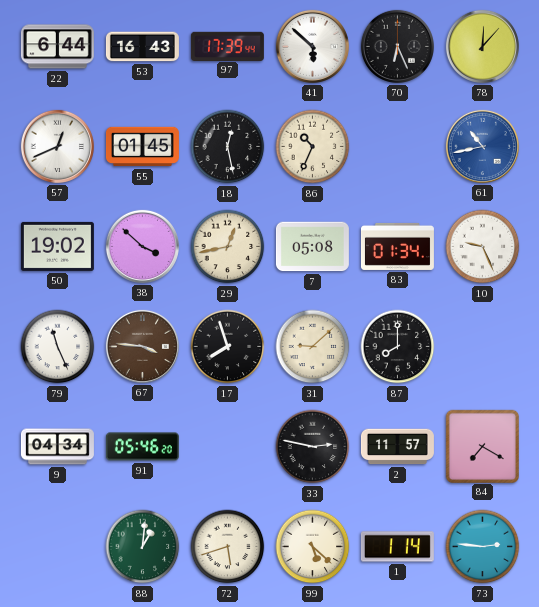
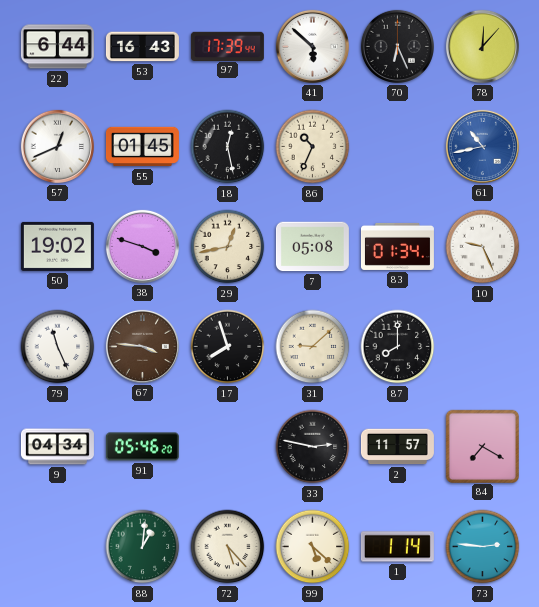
38: 3:52 -> 3:48 (142, 246)
72: 5:42 -> 5:23 (228, 547)
